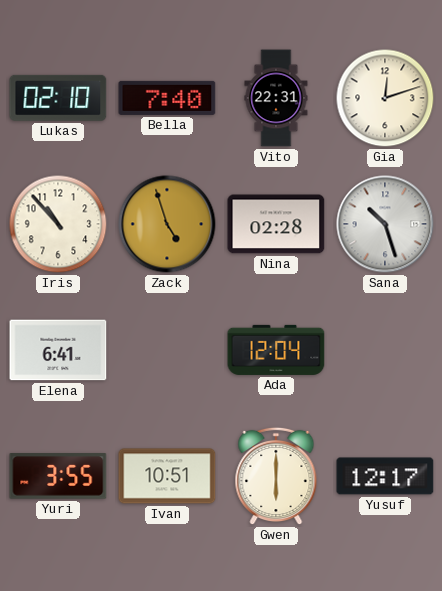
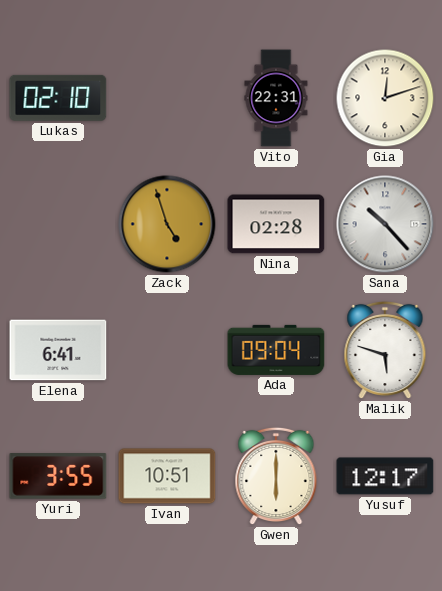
Bella: 7:40 -> none (167, 98)
Iris: 10:53 -> none (58, 224)
Sana: 10:27 -> 10:23 (385, 224)
Ada: 12:04 -> 09:04 (276, 350)
Malik: none -> 5:48 (385, 350)
